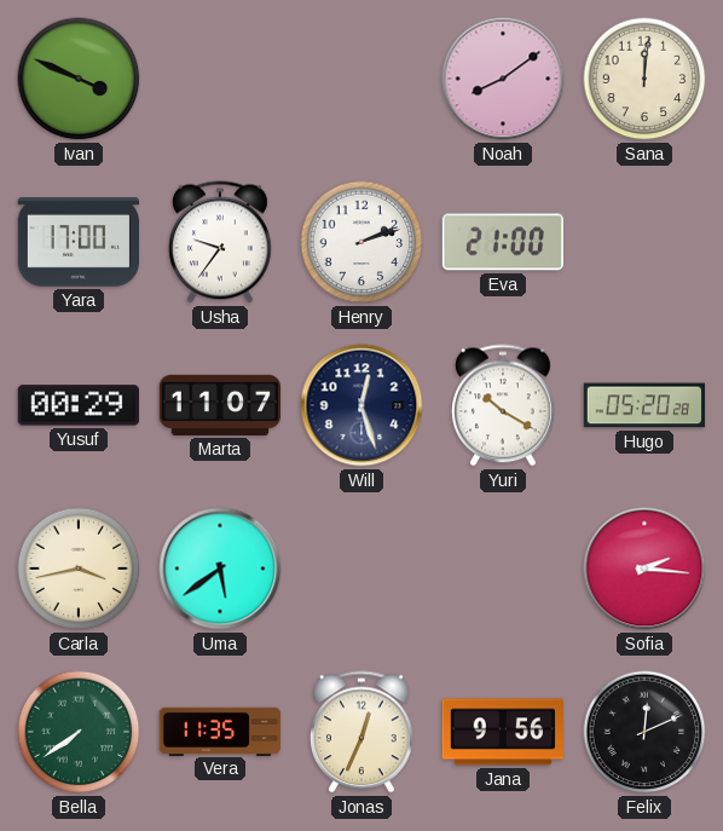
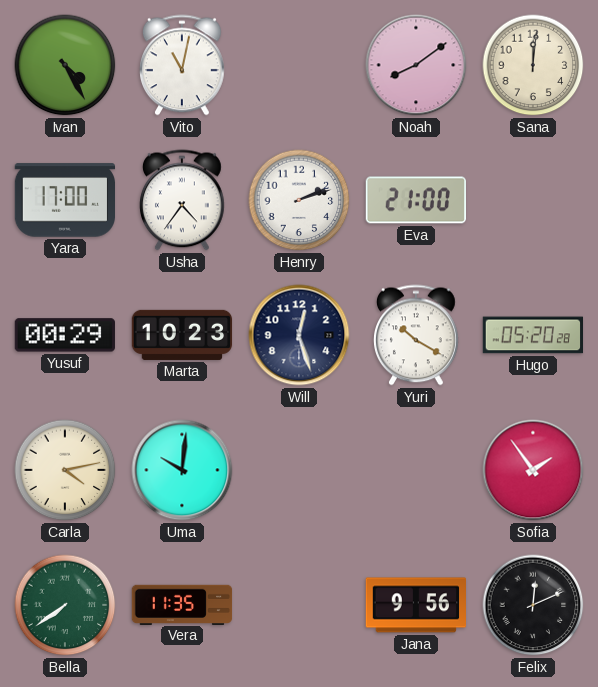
Ivan: 3:49 -> 4:25 (65, 65)
Vito: none -> 11:02 (183, 65)
Usha: 9:36 -> 4:36 (183, 200)
Marta: 11:07 -> 10:23 (182, 335)
Carla: 3:43 -> 4:13 (65, 470)
Uma: 5:39 -> 10:01 (182, 470)
Sofia: 2:16 -> 1:54 (533, 470)
Jonas: 12:34 -> none (363, 732)
